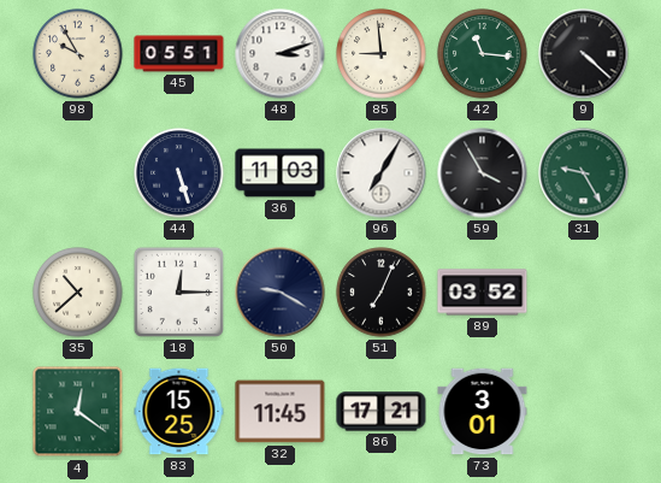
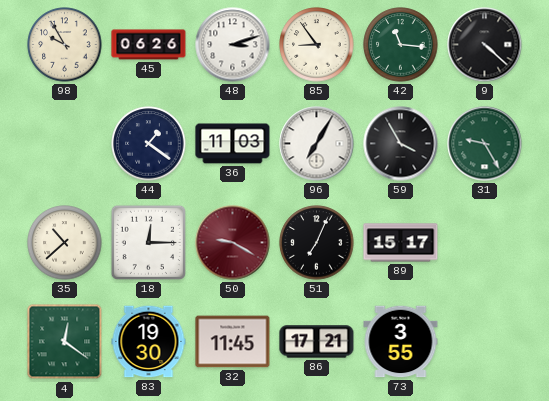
45: 05:51 -> 06:26 (149, 45)
85: 8:59 -> 8:54 (317, 45)
44: 5:27 -> 1:21 (149, 144)
50 dial: navy -> burgundy (233, 243)
89: 03:52 -> 15:17 (401, 243)
83: 15:25 -> 19:30 (149, 342)
73: 3:01 -> 3:55 (401, 342)
